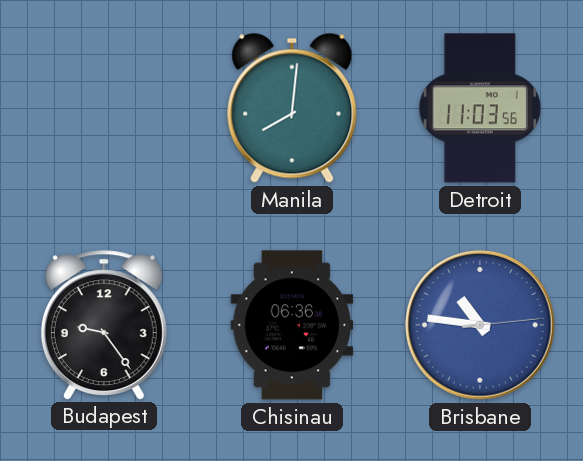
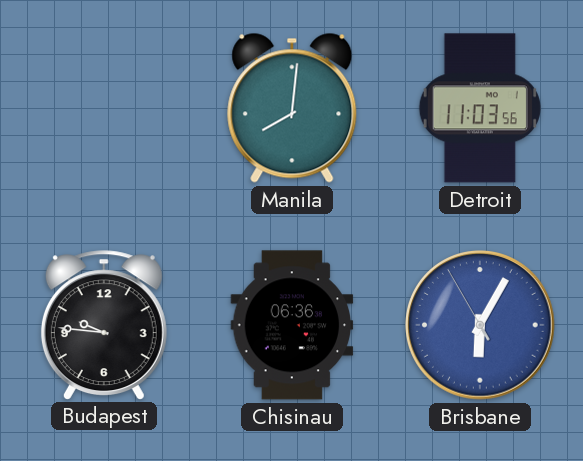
Budapest: 9:24 -> 9:46 (104, 325)
Brisbane: 10:46 -> 6:04 (480, 325)
